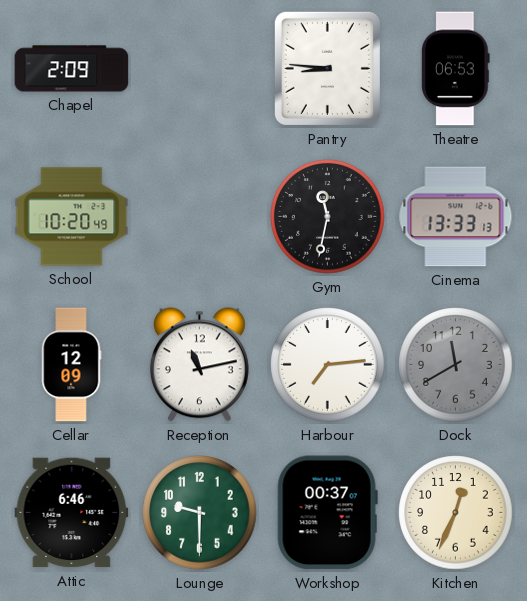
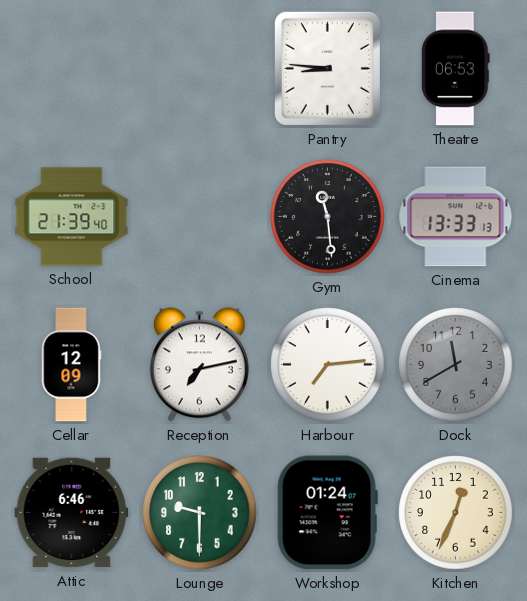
Chapel: 2:09 -> none (72, 69)
School: 10:20 -> 21:39 (72, 217)
Gym: 11:32 -> 11:29 (328, 217)
Reception: 11:13 -> 7:13 (199, 365)
Workshop: 00:37 -> 01:24 (327, 513)
